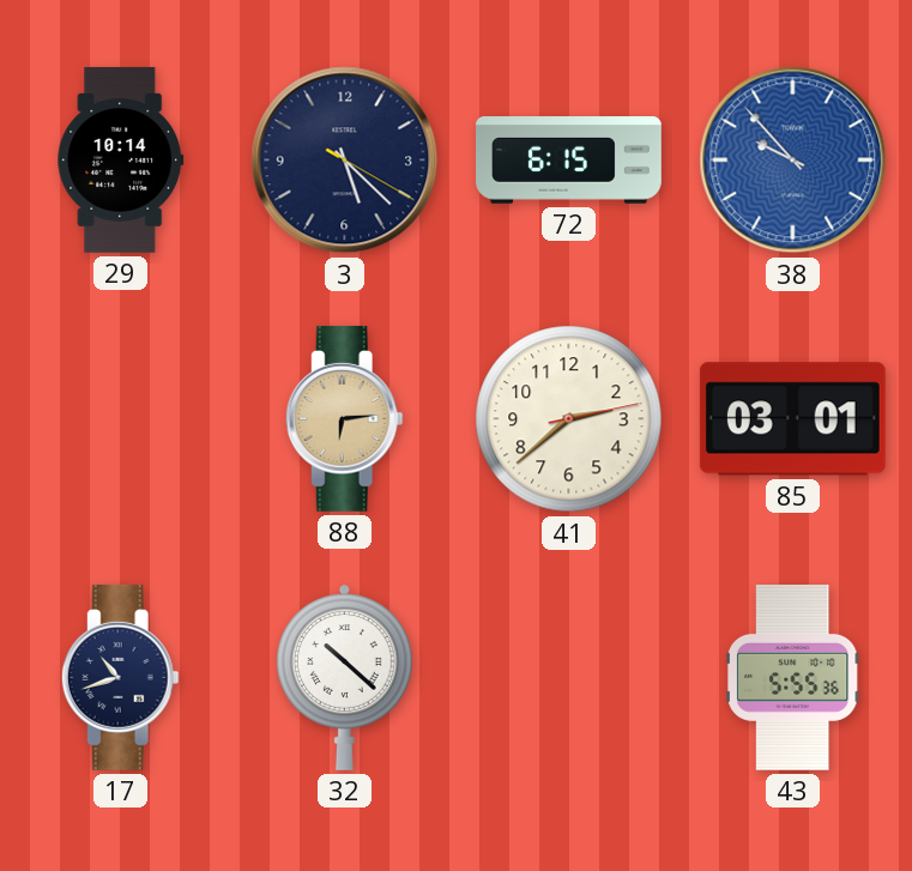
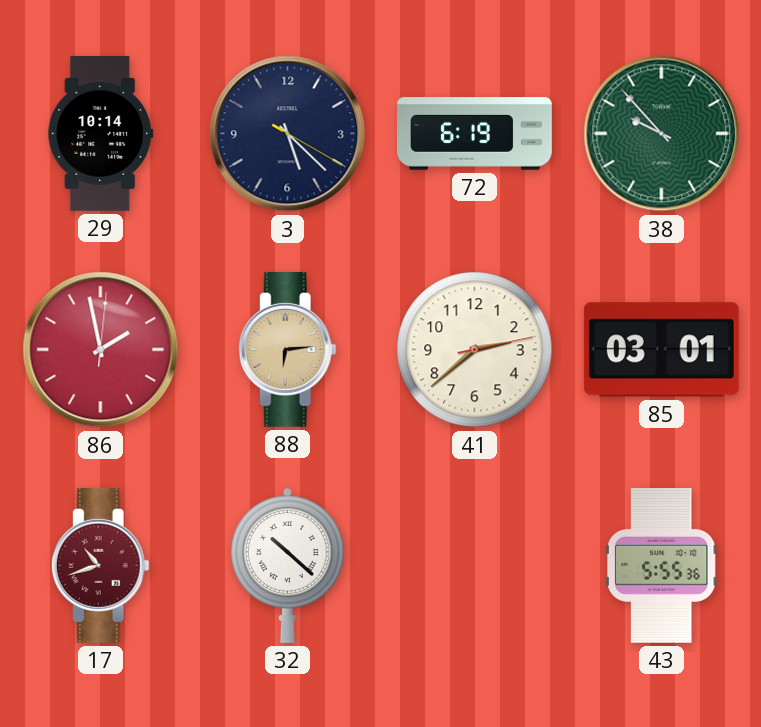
72: 6:15 -> 6:19 (475, 134)
38 dial: blue -> green (662, 134)
86: none -> 1:58 (101, 350)
17 dial: navy -> burgundy (100, 565)
